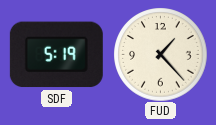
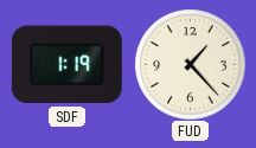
SDF: 5:19 -> 1:19 (66, 65)
